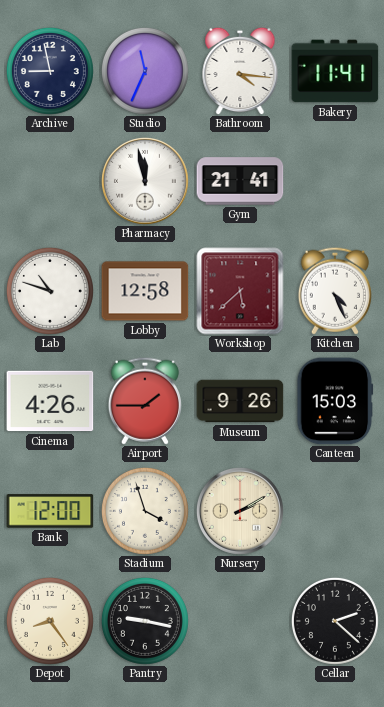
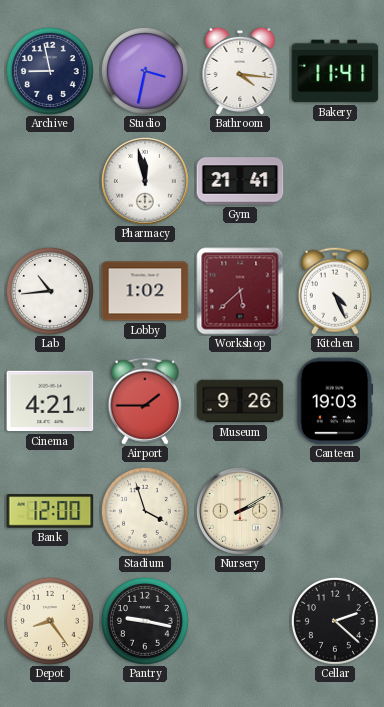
Studio: 11:34 -> 3:32 (145, 71)
Lab: 10:48 -> 10:44 (50, 291)
Lobby: 12:58 -> 1:02 (145, 291)
Cinema: 4:26 -> 4:21 (50, 401)
Canteen: 15:03 -> 19:03 (335, 401)
